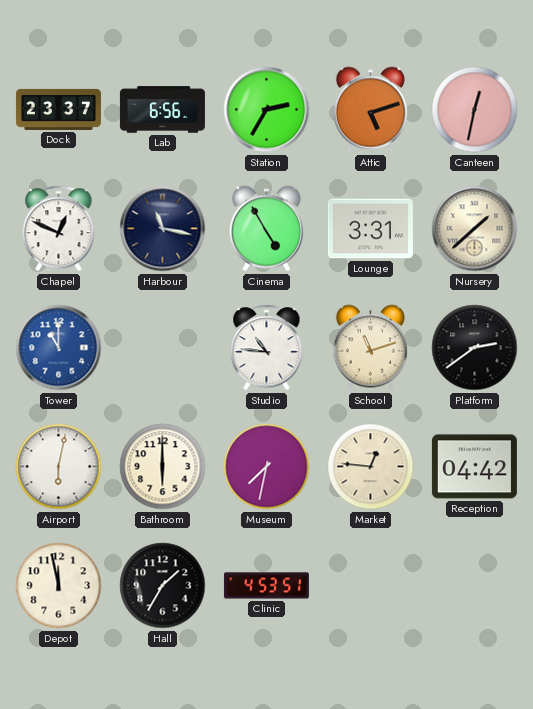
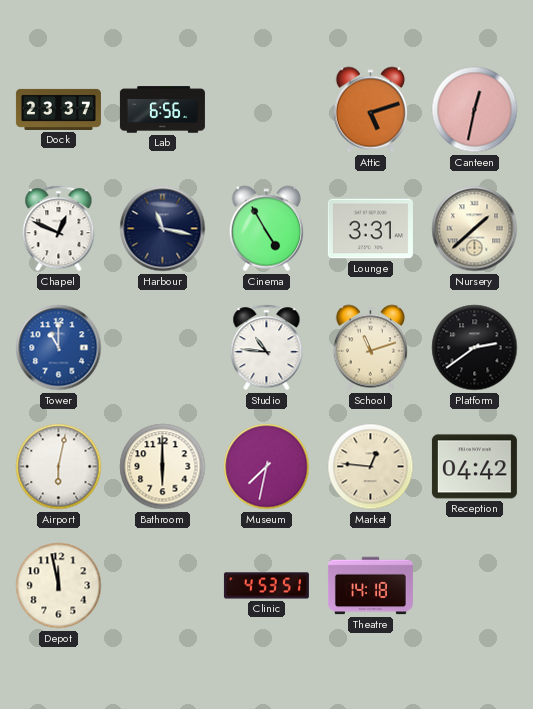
Station: 2:35 -> none (267, 110)
Hall: 1:35 -> none (163, 586)
Theatre: none -> 14:18 (370, 586)
